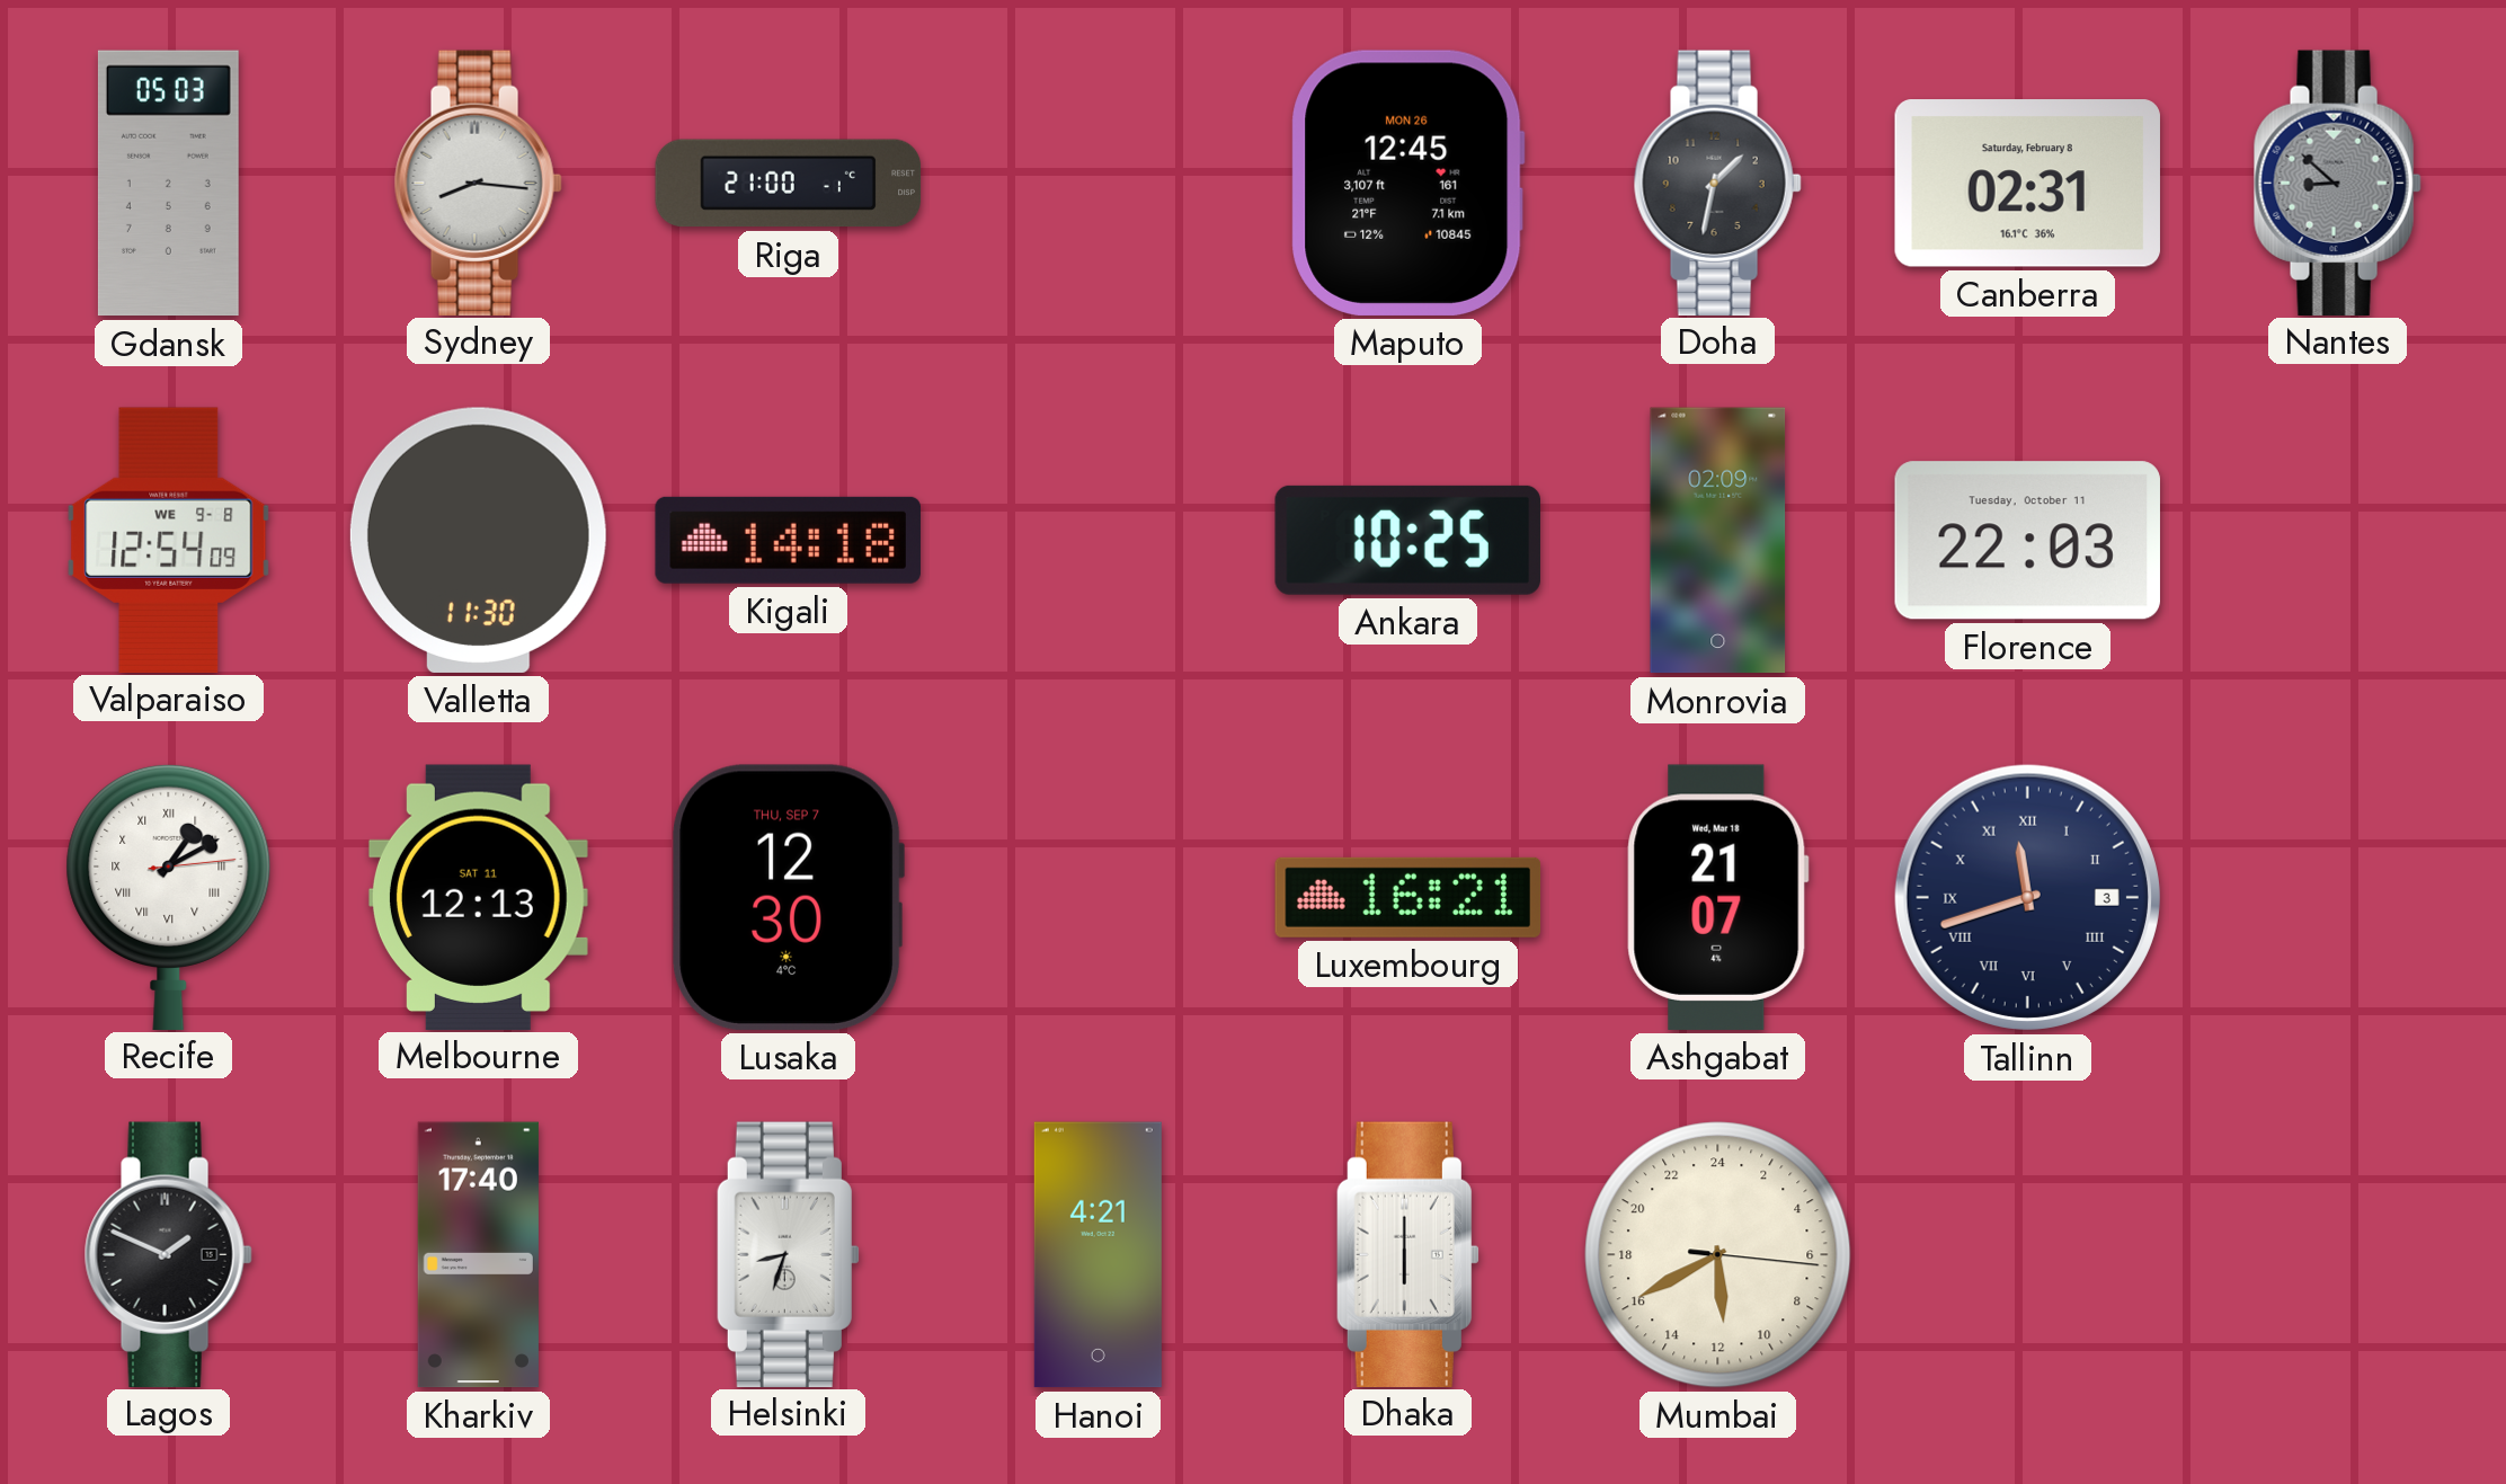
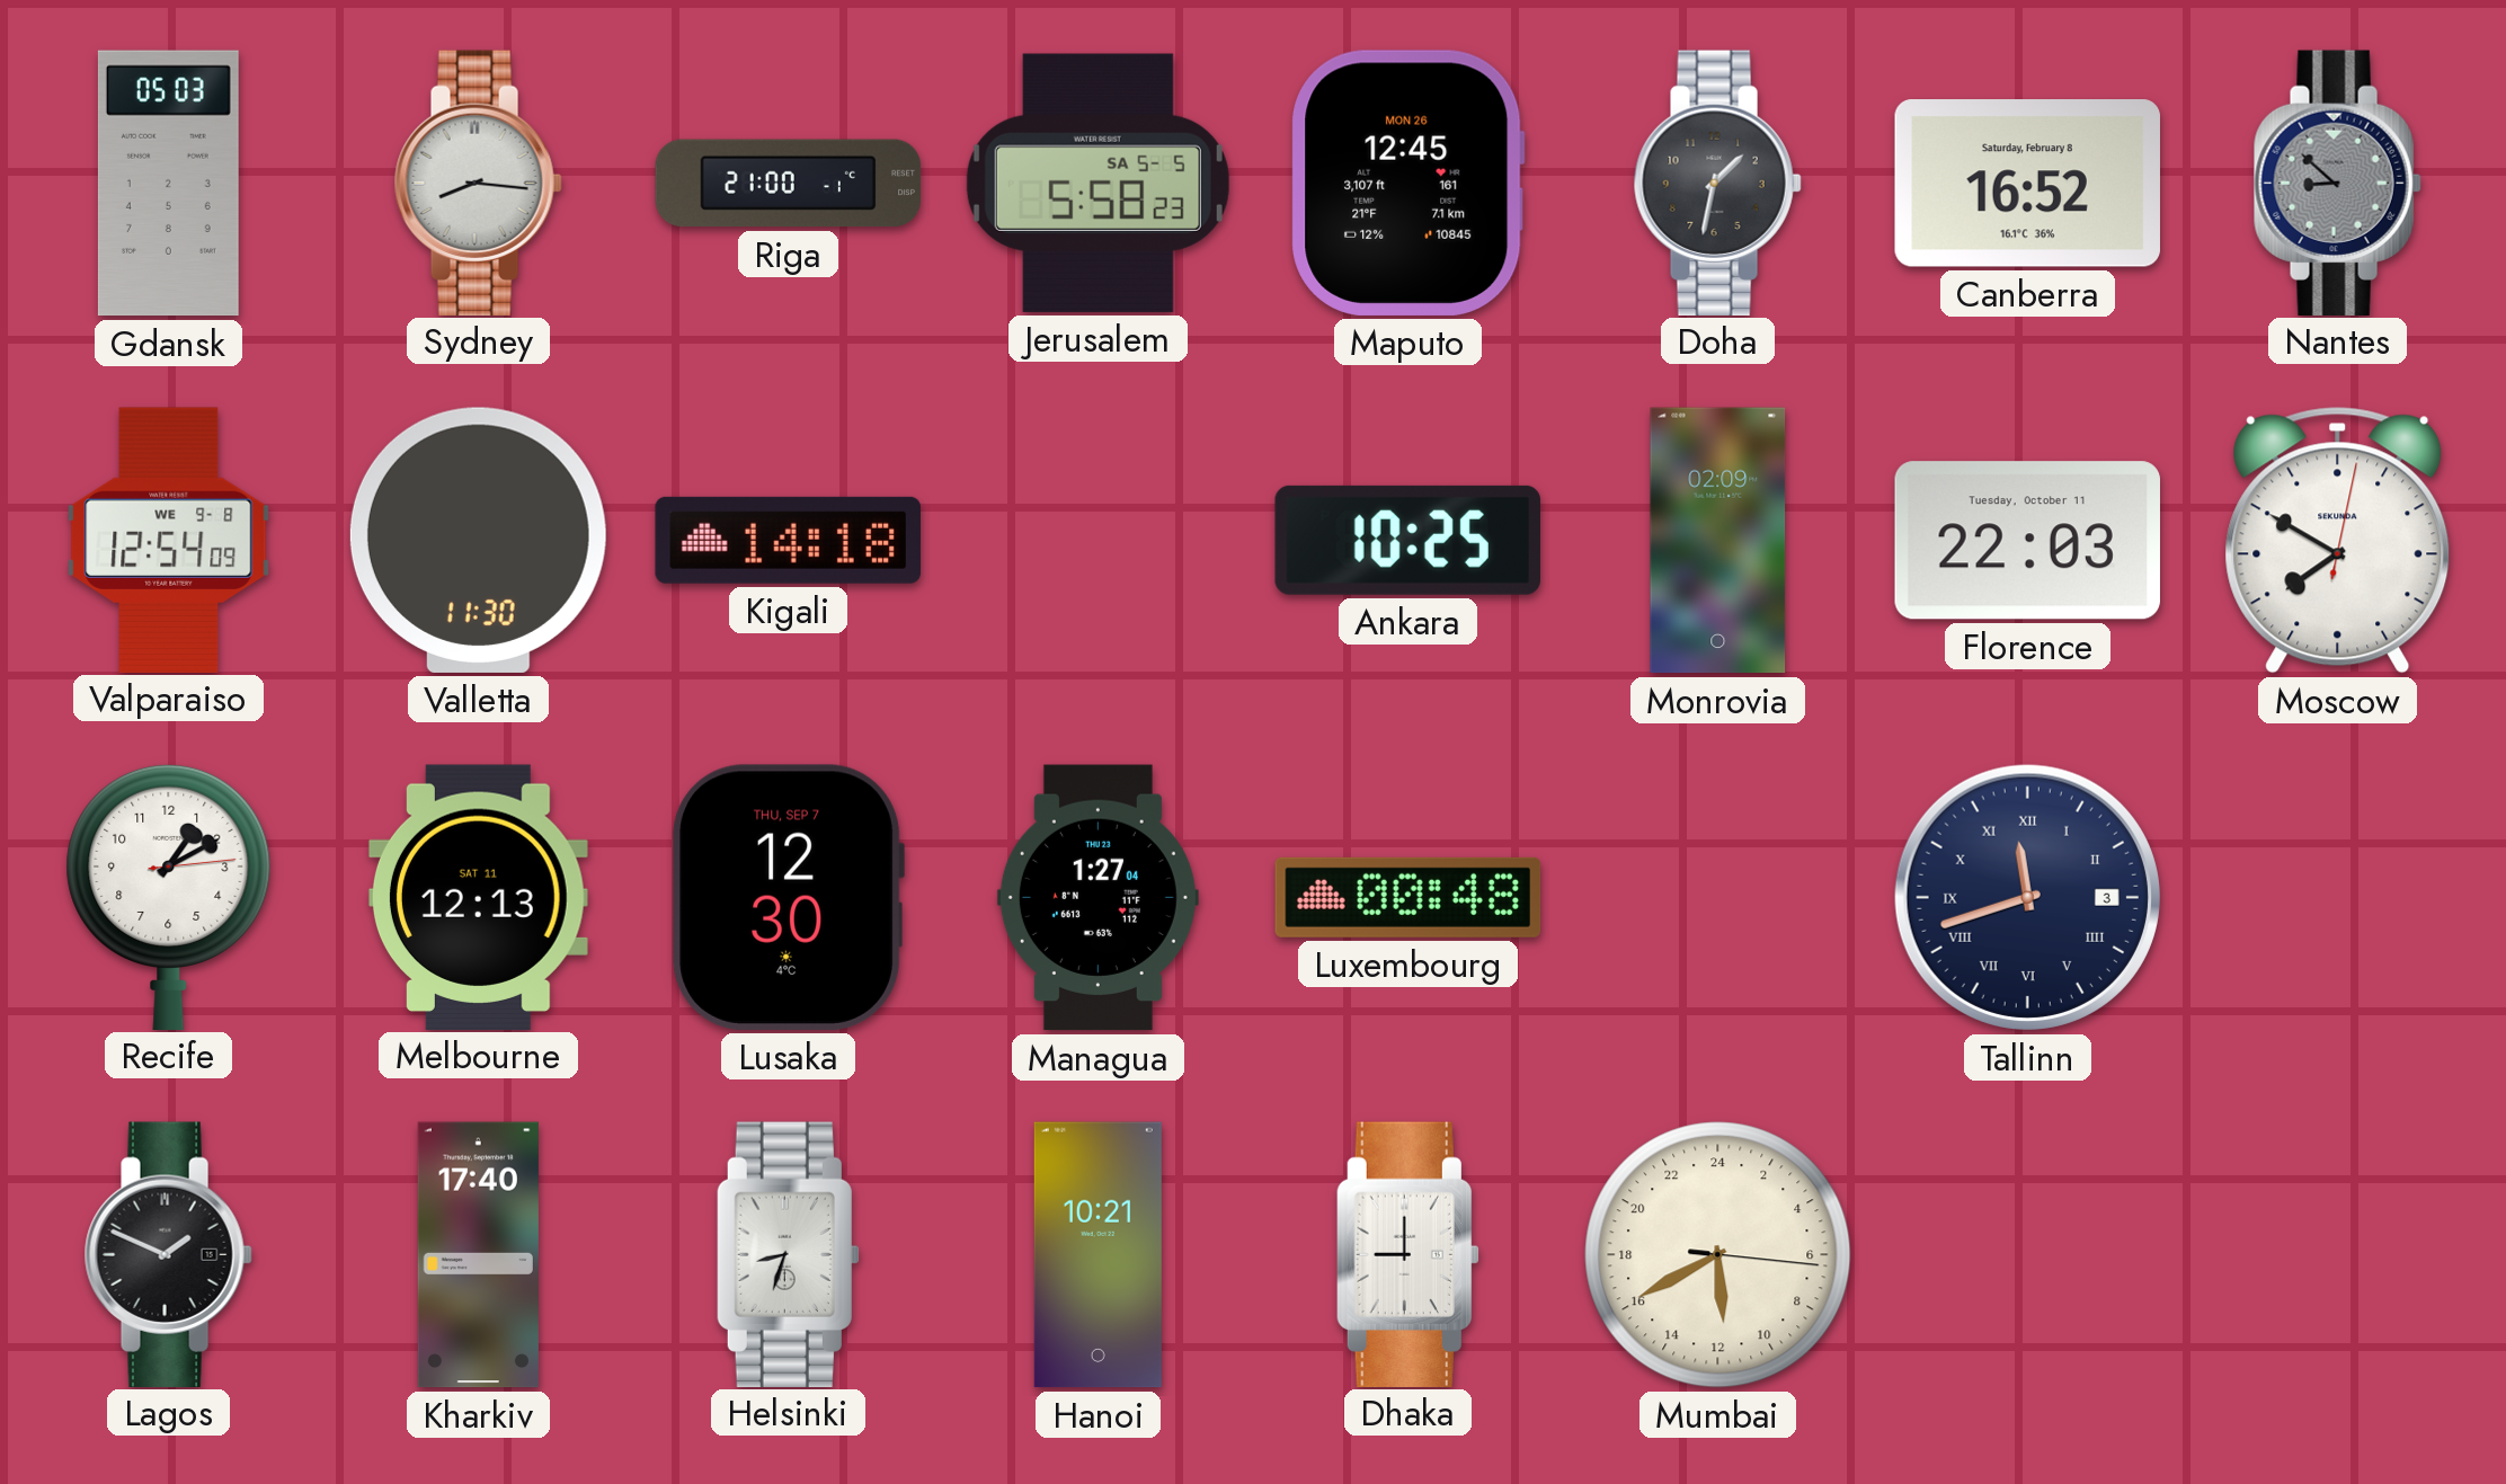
Jerusalem: none -> 5:58 (1098, 183)
Canberra: 02:31 -> 16:52 (2027, 184)
Moscow: none -> 7:50 (2338, 541)
Recife numerals: Roman -> Arabic (169, 896)
Managua: none -> 1:27 (1098, 898)
Luxembourg: 16:21 -> 00:48 (1408, 897)
Ashgabat: 21:07 -> none (1717, 897)
Hanoi: 4:21 -> 10:21 (1098, 1255)
Dhaka: 6:00 -> 9:00 (1407, 1254)
